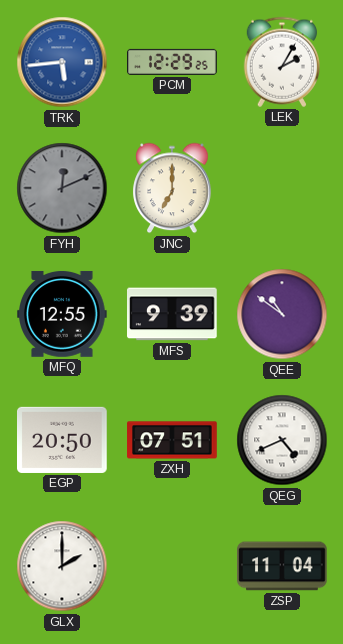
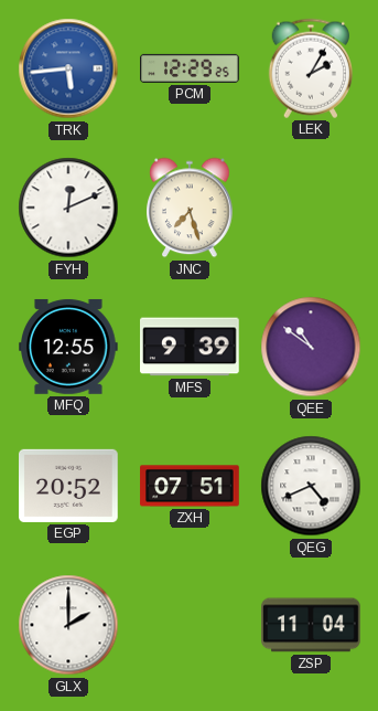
FYH dial: grey -> white (68, 208)
JNC: 7:00 -> 7:27 (190, 208)
EGP: 20:50 -> 20:52 (69, 486)
